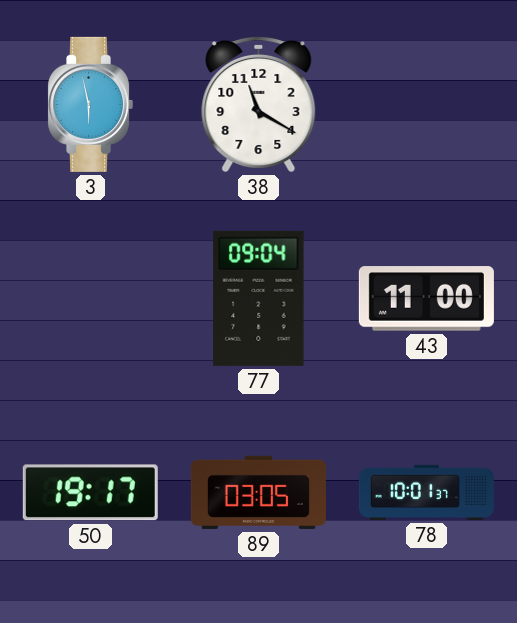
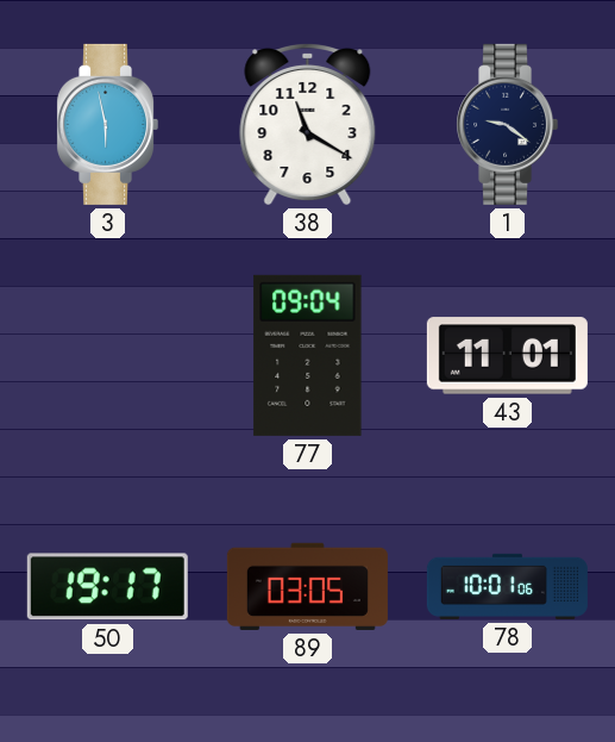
1: none -> 9:21 (508, 124)
43: 11:00 -> 11:01 (507, 356)
78: 10:01:37 -> 10:01:06 (507, 586)
